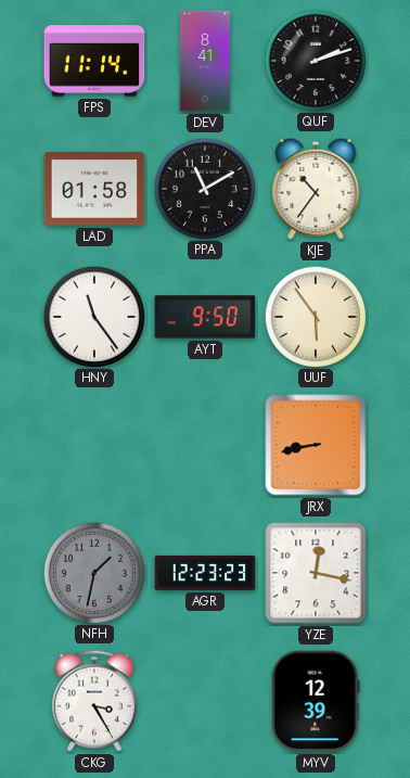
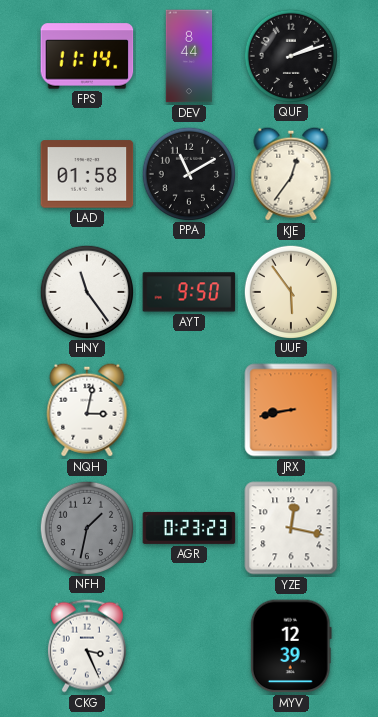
DEV: 8:41 -> 8:44 (189, 56)
KJE: 10:36 -> 12:36 (291, 174)
NQH: none -> 3:02 (87, 410)
AGR: 12:23 -> 0:23 (189, 528)
CKG: 3:25 -> 3:26 (87, 646)
